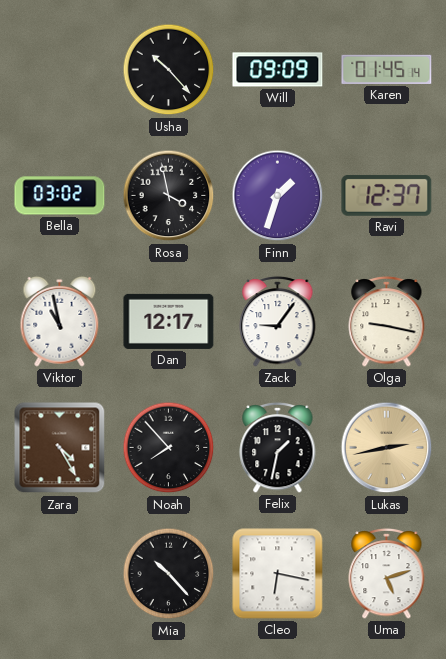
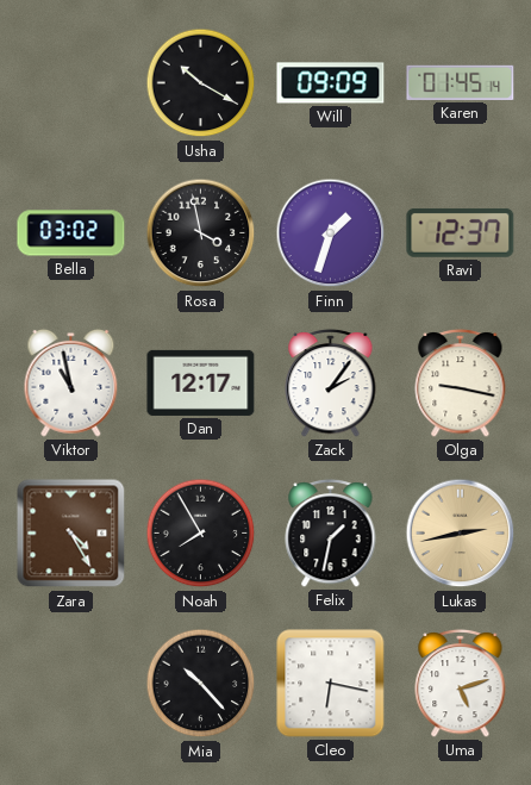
Usha: 10:23 -> 10:20 (201, 83)
Zack: 9:06 -> 2:06 (331, 382)
Noah: 7:53 -> 7:55 (201, 534)
